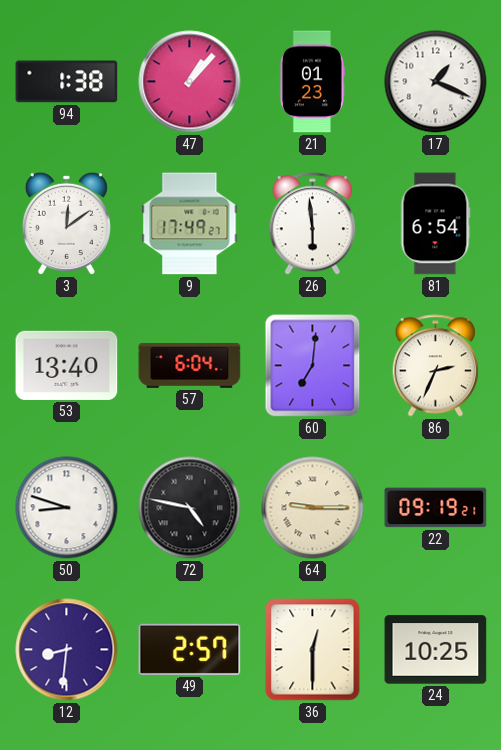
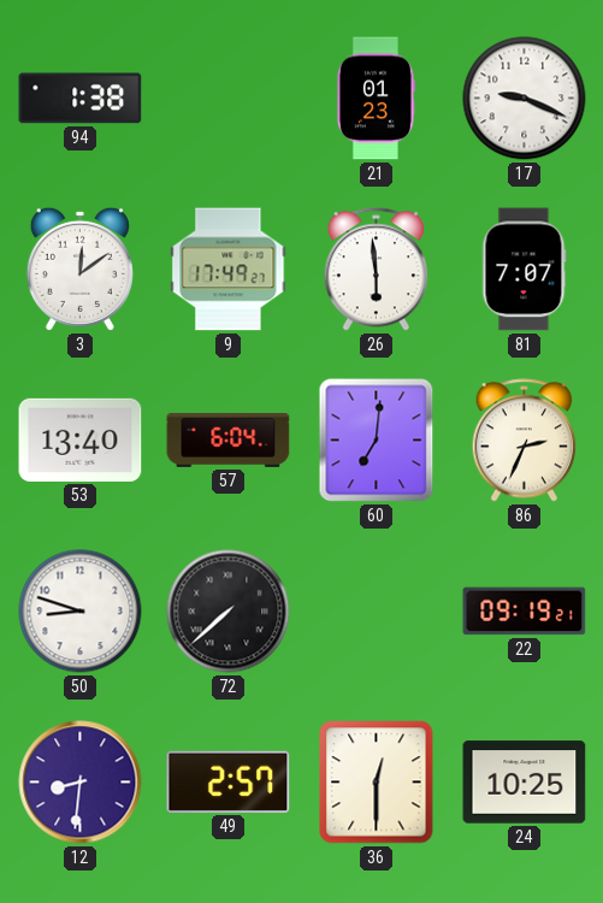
47: 1:07 -> none (190, 82)
17: 1:19 -> 9:19 (525, 99)
81: 6:54 -> 7:07 (524, 270)
72: 4:47 -> 7:38 (229, 612)
64: 9:15 -> none (313, 508)
